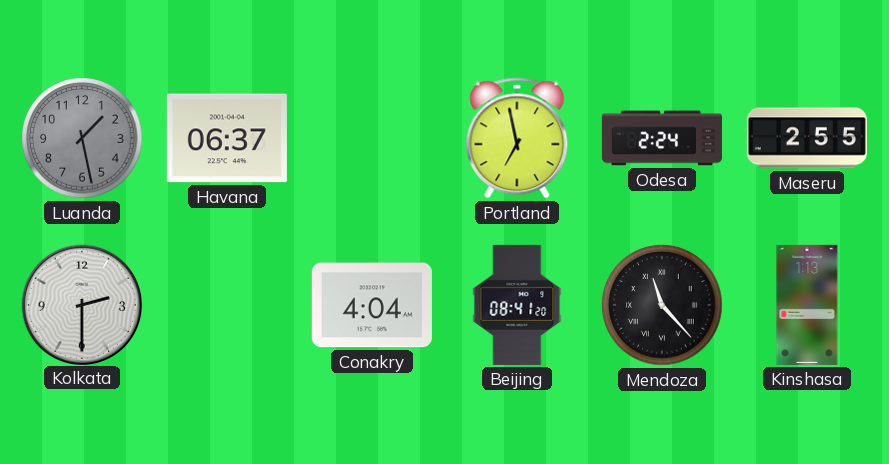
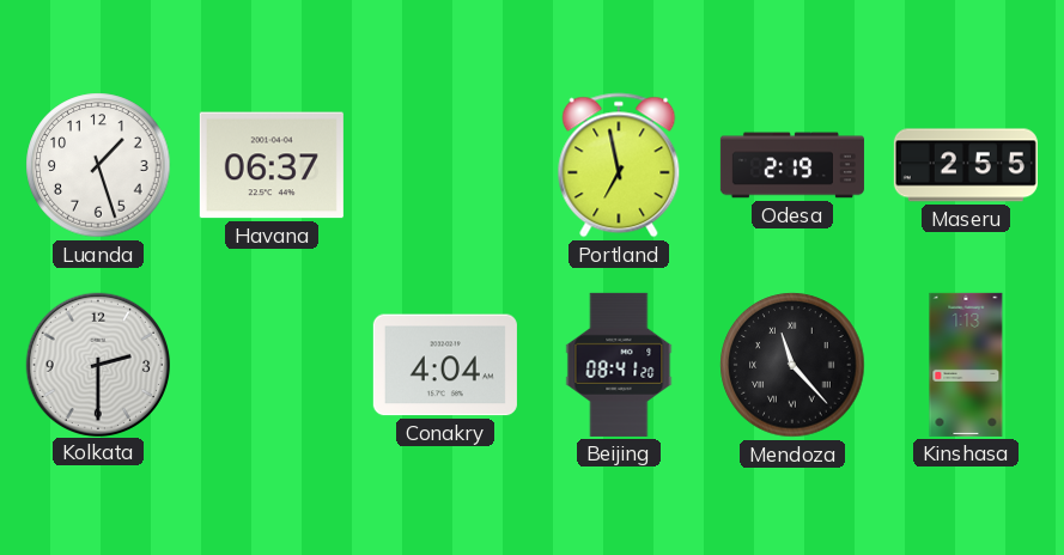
Luanda: 1:28 -> 1:27 (98, 165)
Luanda dial: grey -> white (98, 165)
Odesa: 2:24 -> 2:19 (792, 165)
